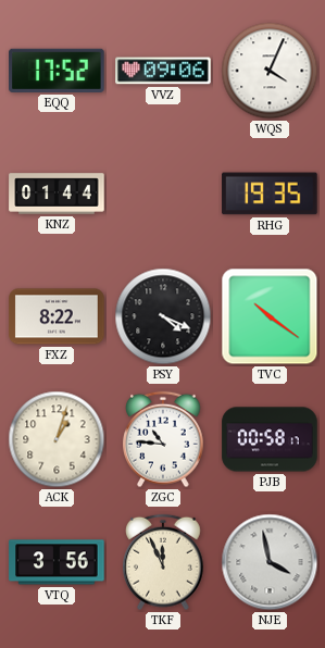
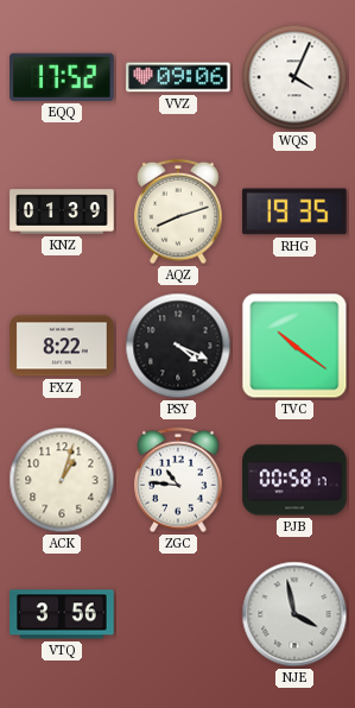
KNZ: 01:44 -> 01:39 (62, 211)
AQZ: none -> 8:12 (179, 211)
TKF: 11:56 -> none (164, 562)
